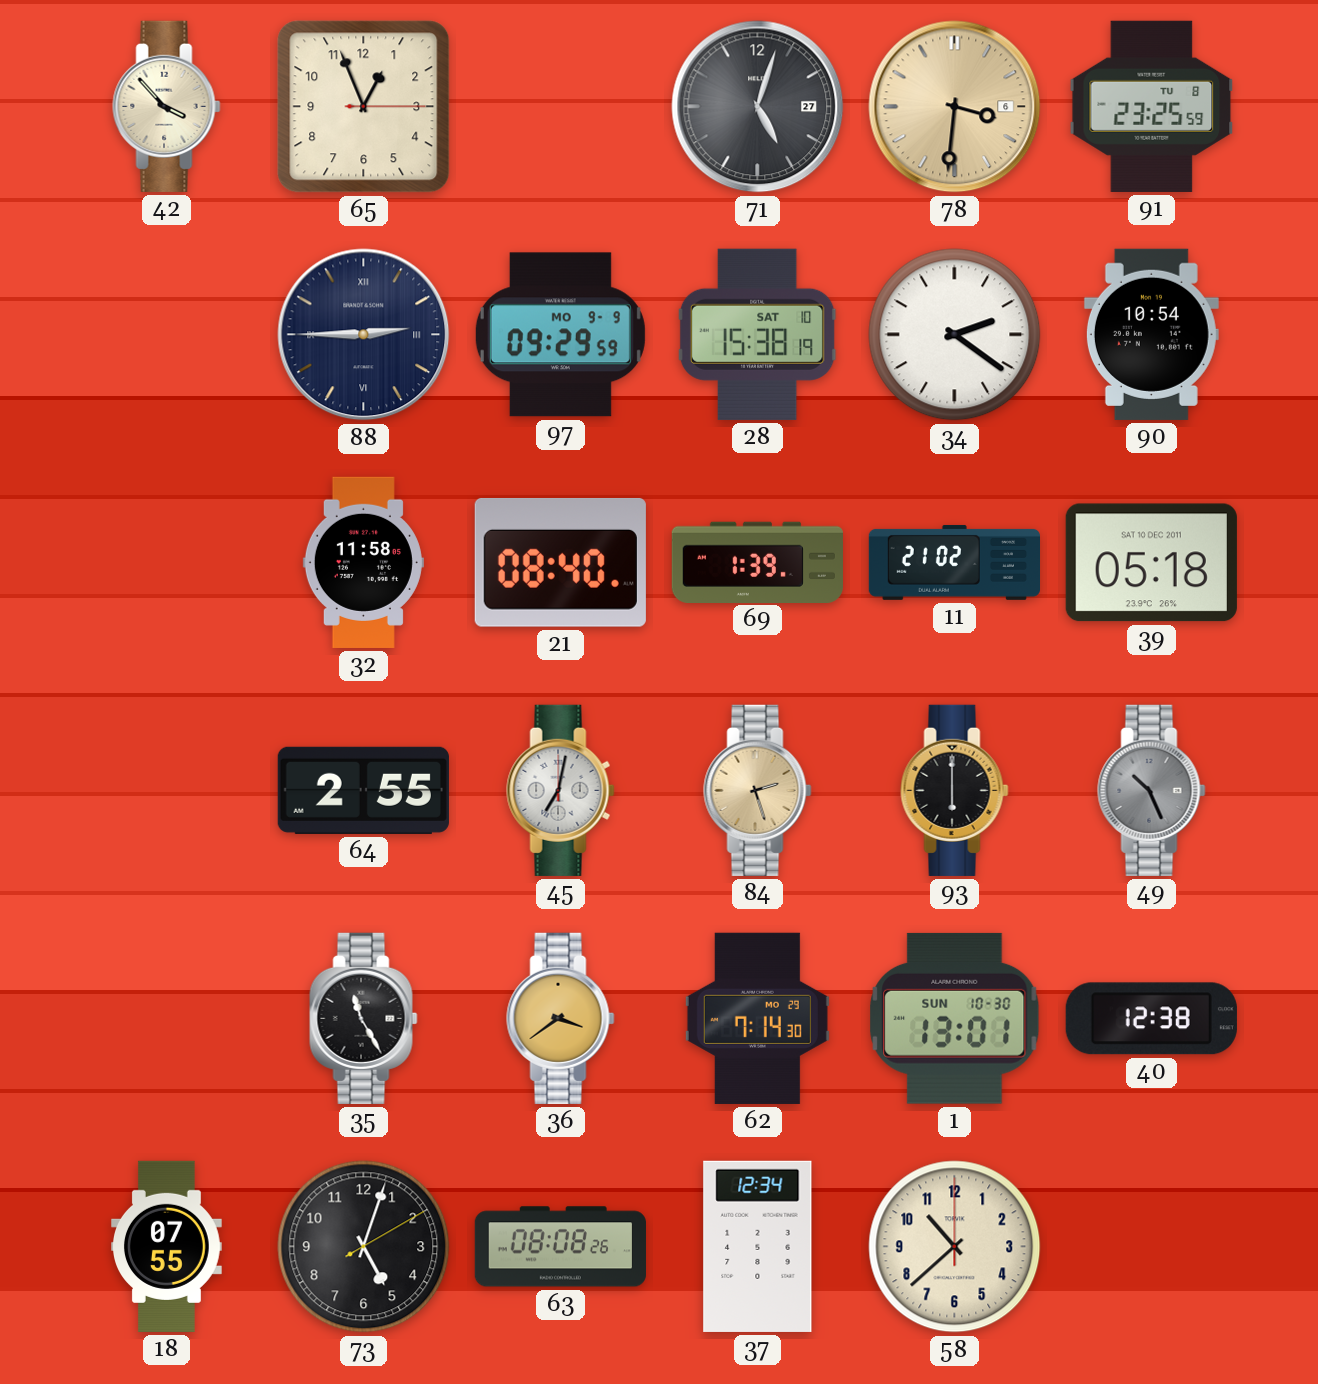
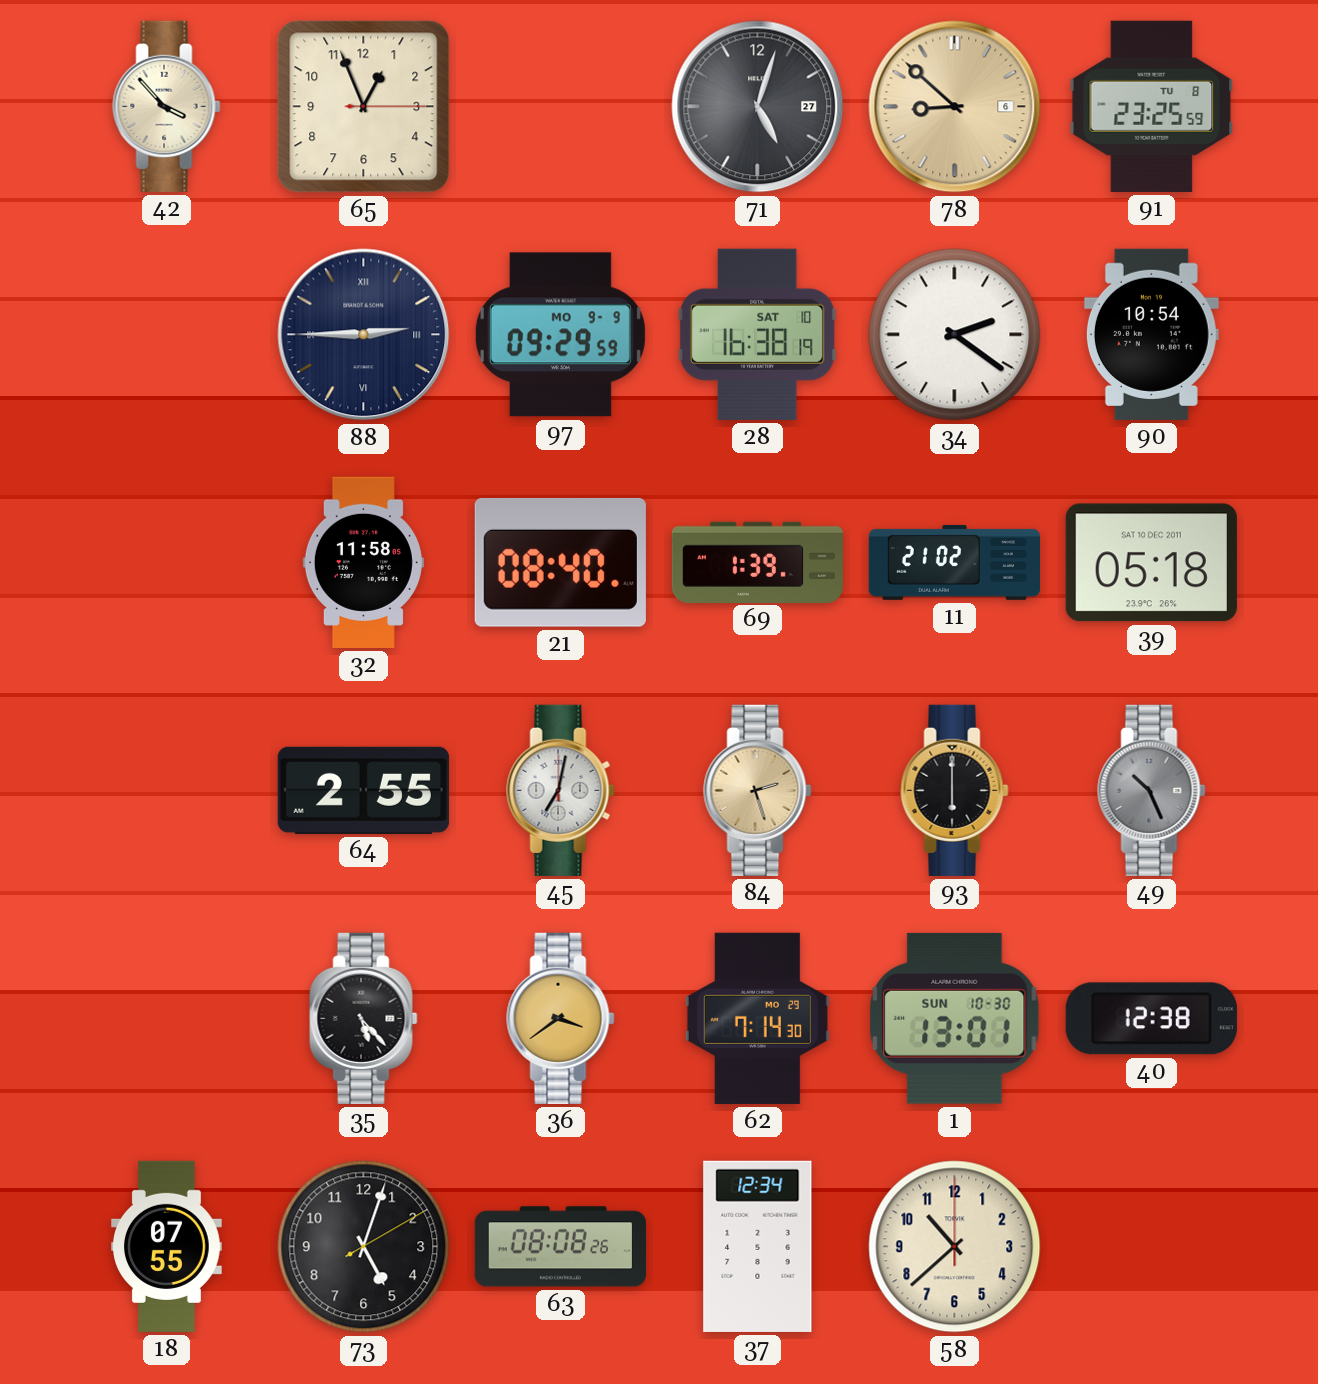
78: 3:31 -> 8:52 (955, 107)
28: 15:38 -> 16:38 (757, 334)
35: 11:25 -> 5:23 (364, 1018)
